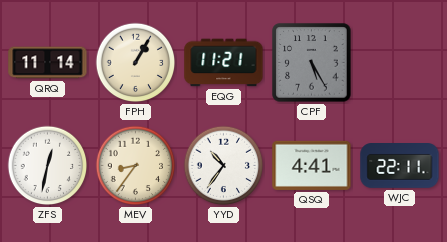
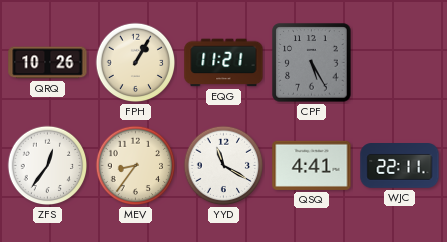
QRQ: 11:14 -> 10:26 (48, 63)
ZFS: 12:32 -> 12:36 (48, 166)
YYD: 10:36 -> 11:20 (224, 166)
